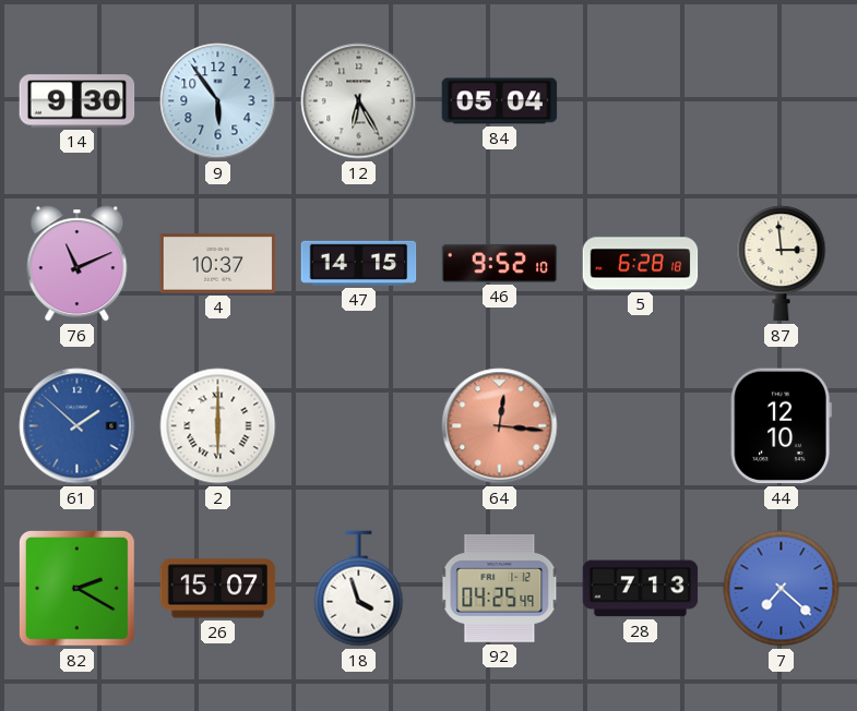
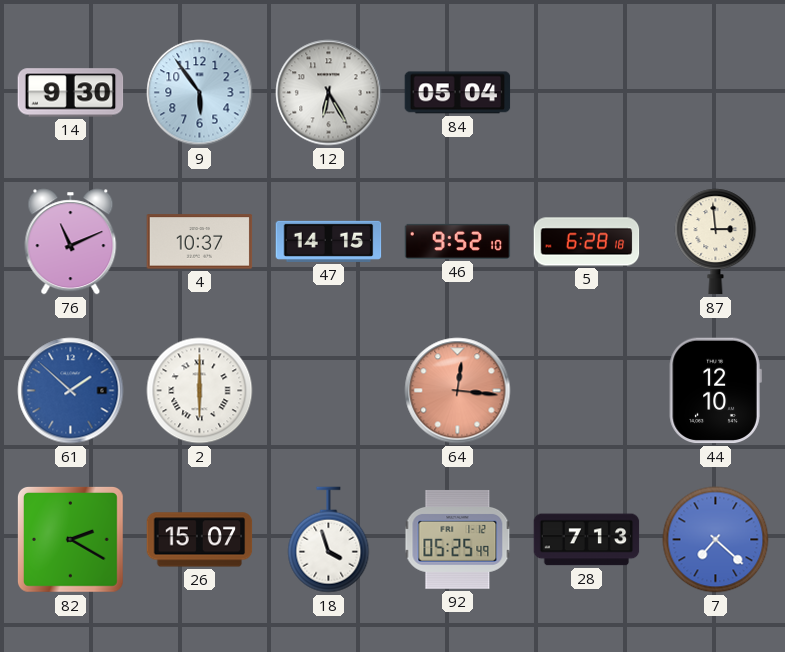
92: 04:25 -> 05:25 (458, 539)
